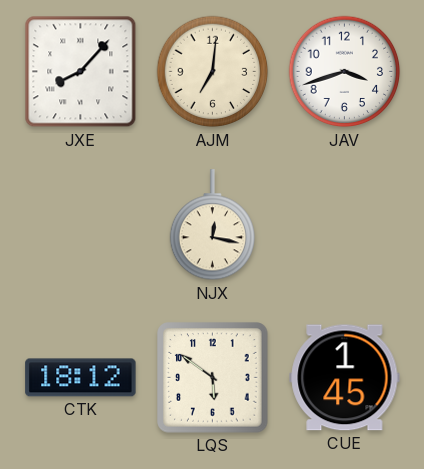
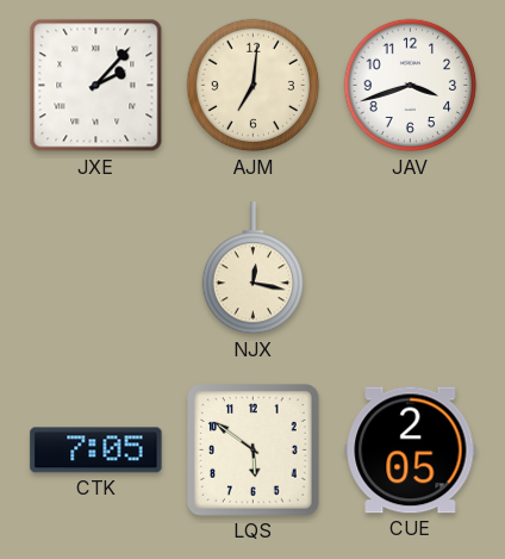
JXE: 8:07 -> 2:07 (96, 86)
CTK: 18:12 -> 7:05 (96, 451)
CUE: 1:45 -> 2:05 (411, 451)
